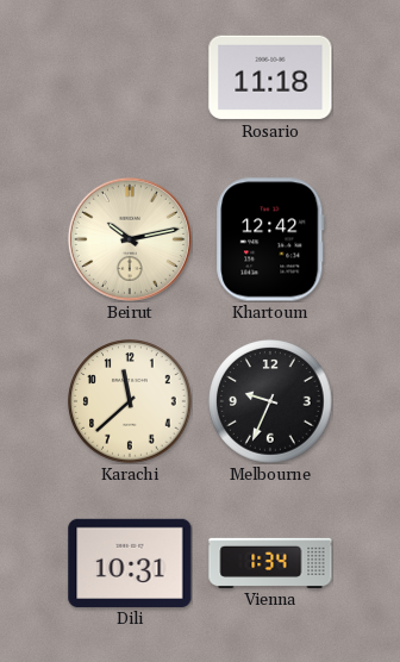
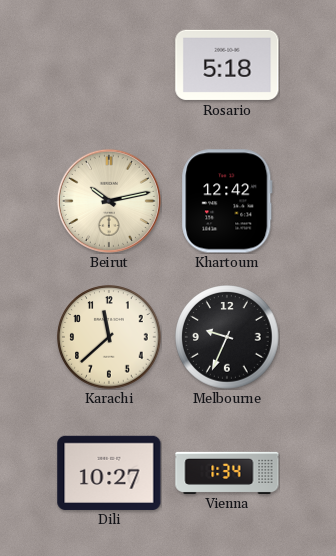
Rosario: 11:18 -> 5:18 (227, 65)
Dili: 10:31 -> 10:27 (109, 472)
